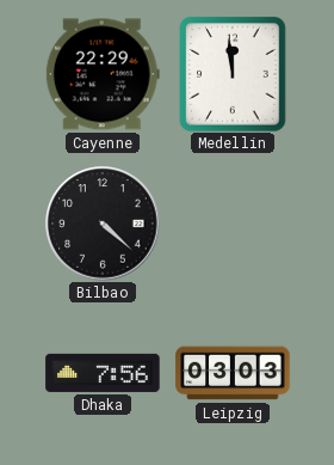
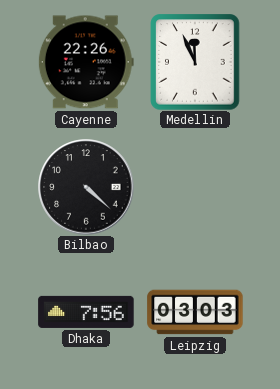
Cayenne: 22:29 -> 22:26 (86, 62)
Medellin: 11:59 -> 11:56 (195, 62)
